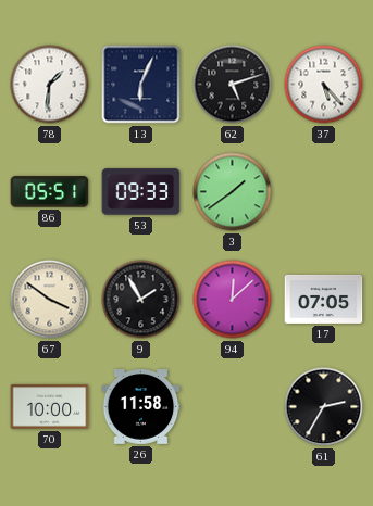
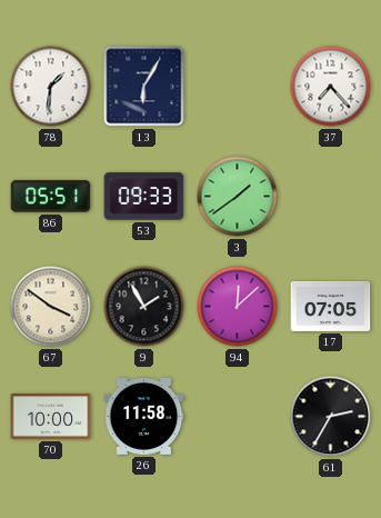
13: 6:04 -> 6:05 (144, 87)
62: 5:12 -> none (233, 85)
37: 5:23 -> 7:23 (331, 87)
